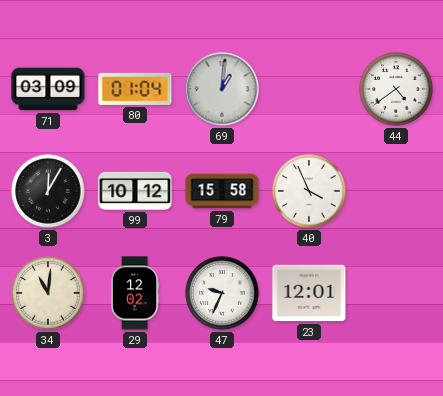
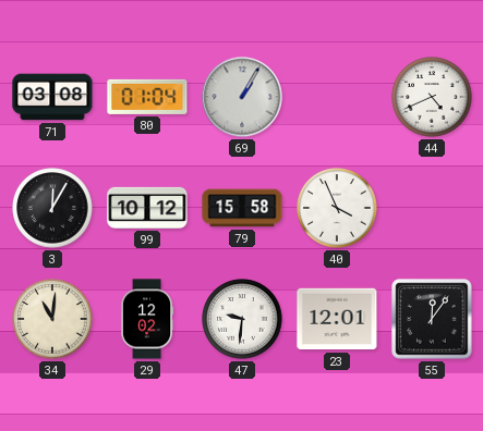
71: 03:09 -> 03:08 (52, 97)
69: 1:01 -> 1:05 (242, 97)
44: 4:39 -> 4:41 (432, 97)
47: 9:34 -> 9:31 (242, 319)
55: none -> 12:06 (432, 319)
